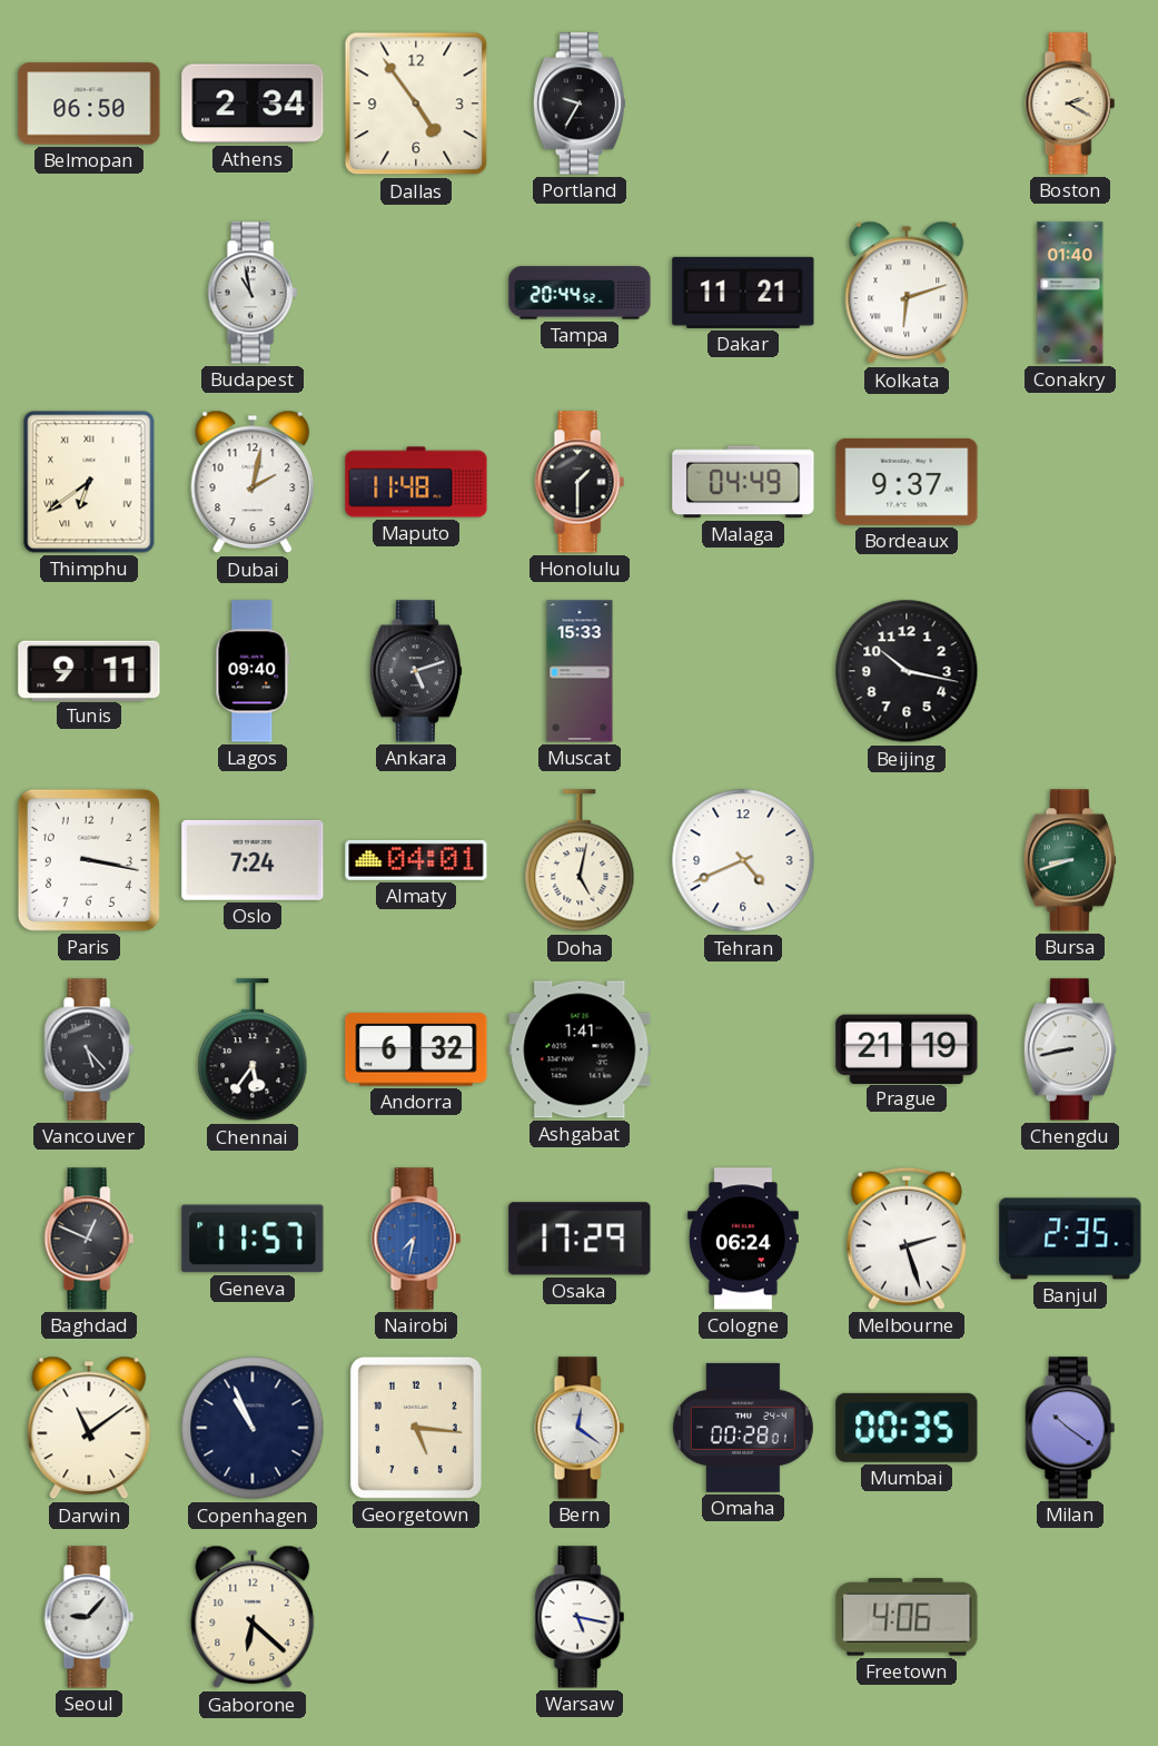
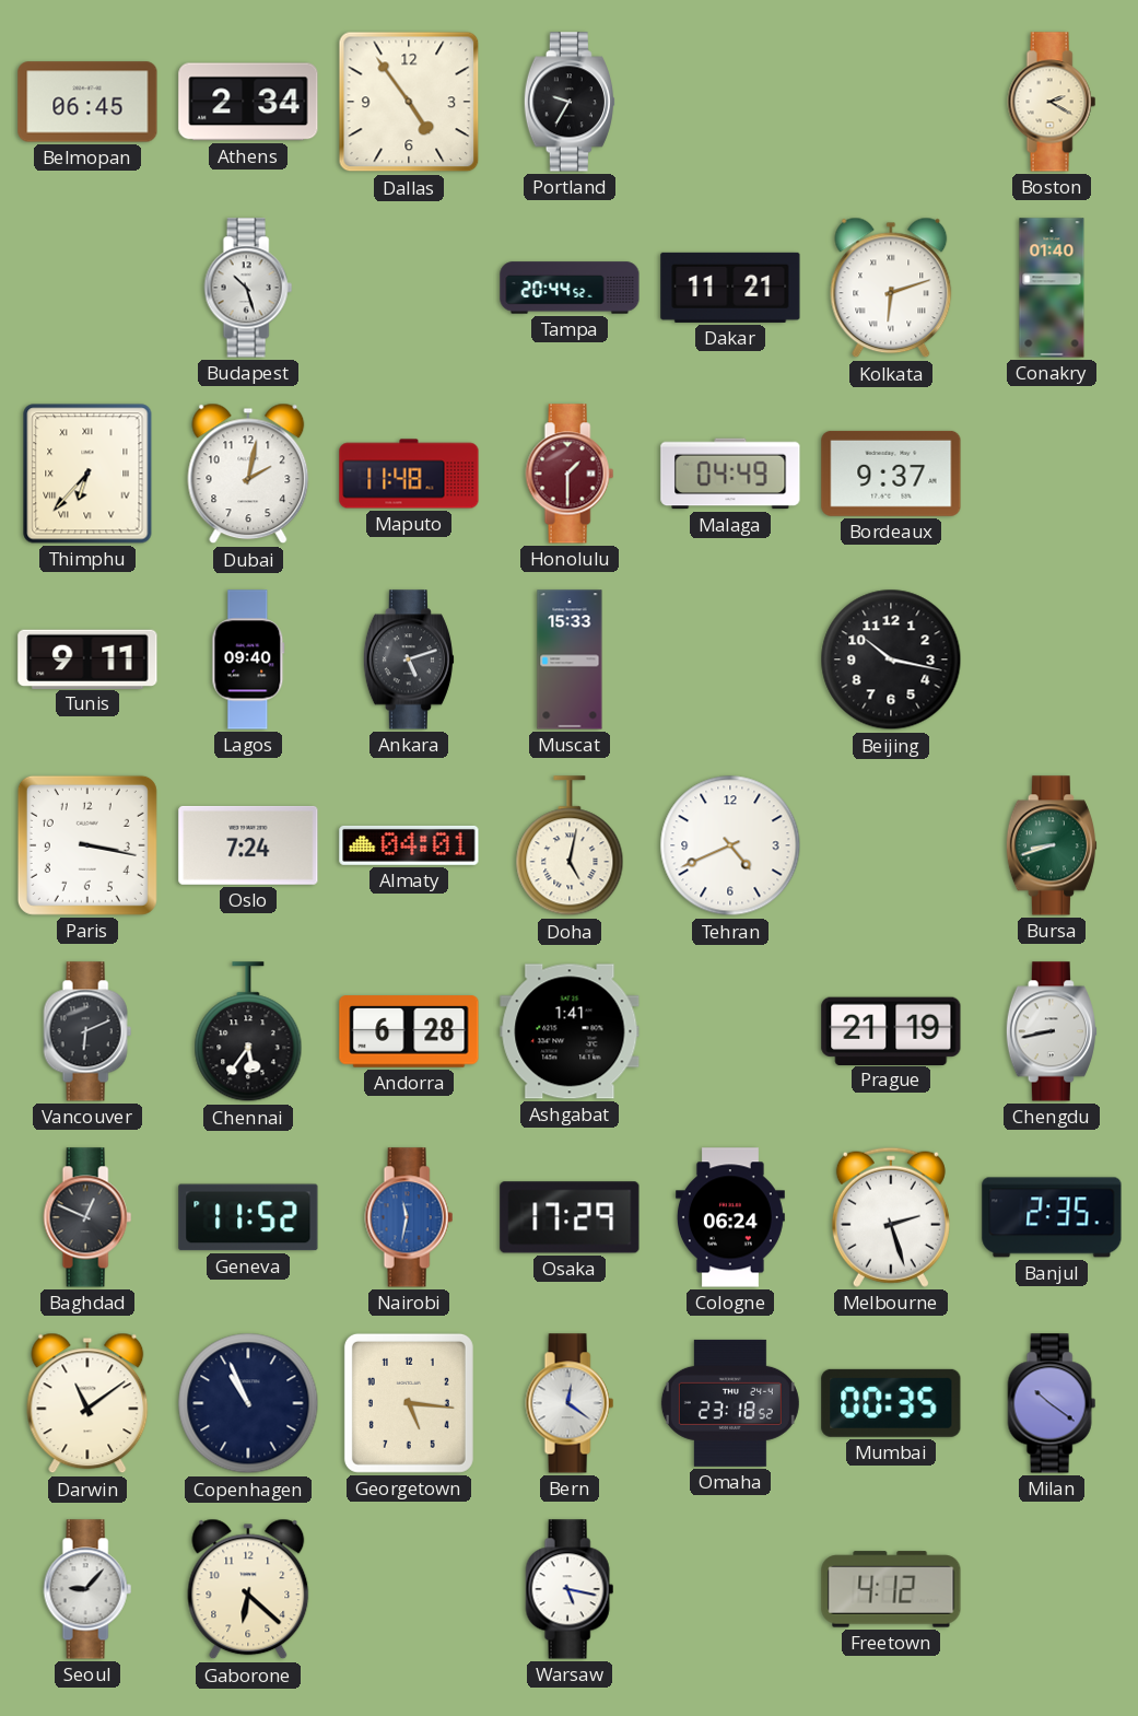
Belmopan: 06:50 -> 06:45 (87, 102)
Budapest: 10:58 -> 10:27 (248, 288)
Thimphu: 6:39 -> 6:37 (87, 474)
Honolulu dial: black -> burgundy (570, 474)
Vancouver: 5:23 -> 6:11 (87, 1031)
Andorra: 6:32 -> 6:28 (409, 1031)
Geneva: 11:57 -> 11:52 (248, 1217)
Nairobi: 7:32 -> 11:32 (409, 1217)
Omaha: 00:28 -> 23:18 (730, 1403)
Freetown: 4:06 -> 4:12 (891, 1589)
